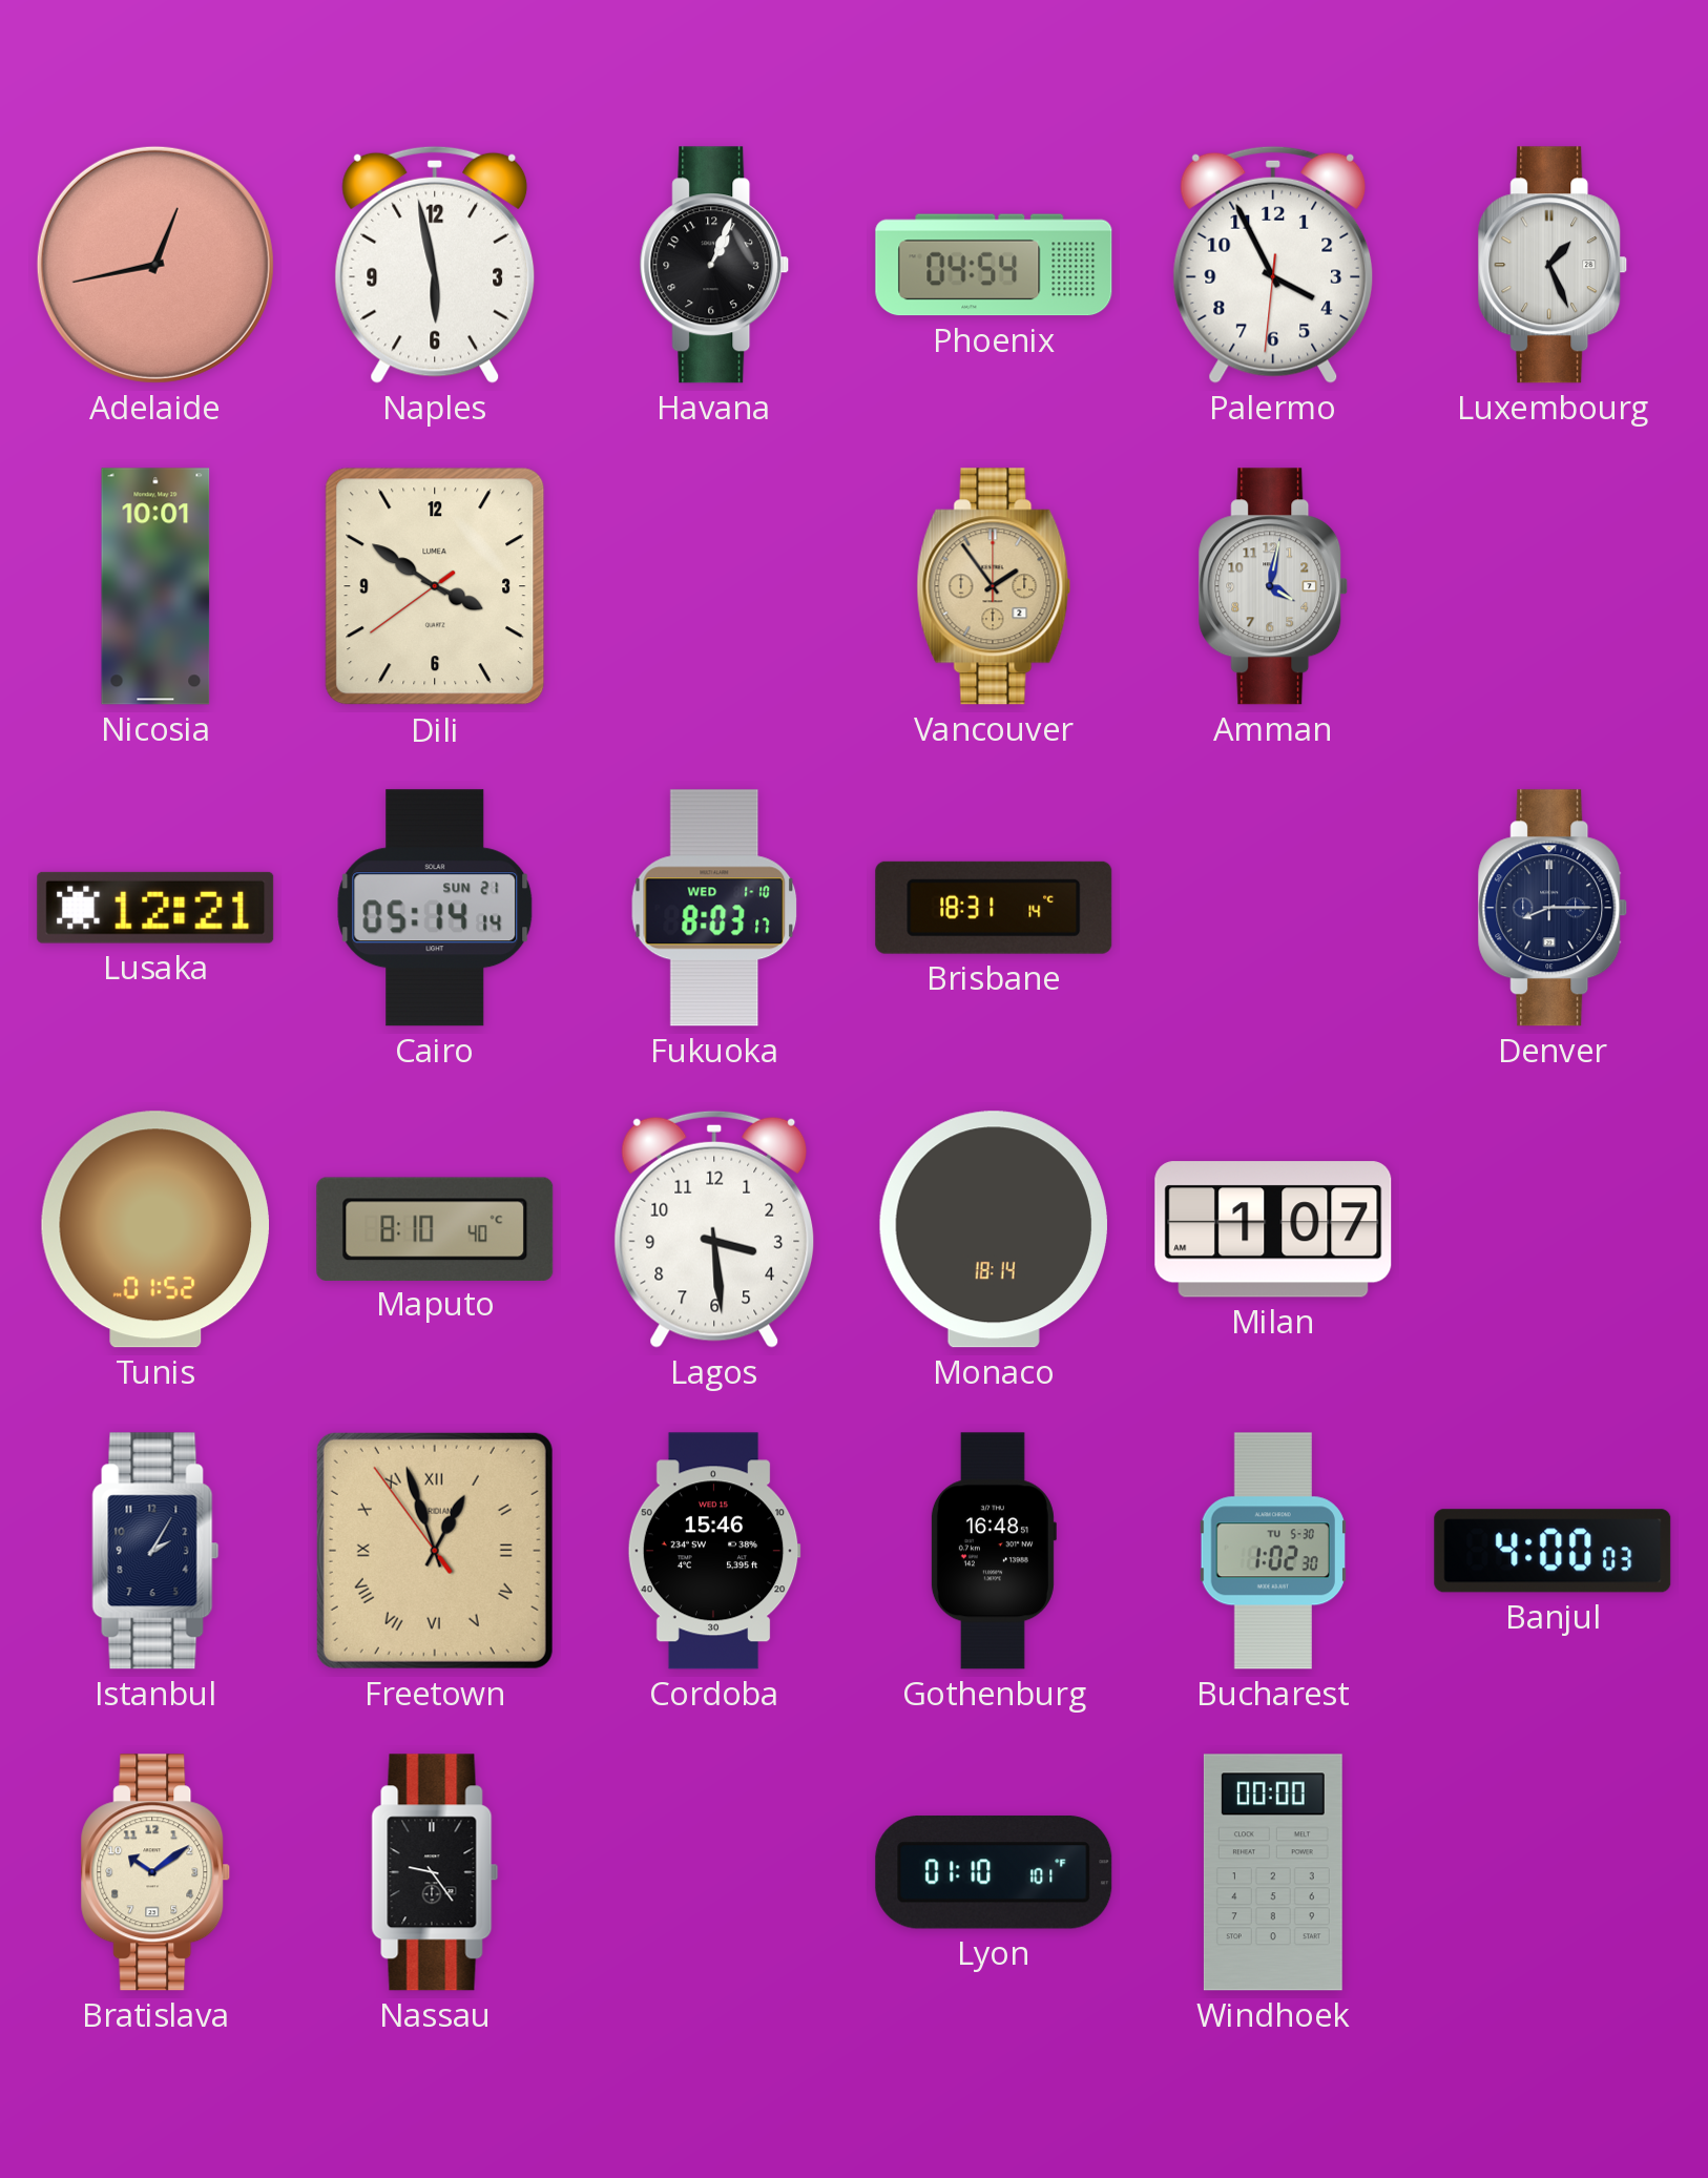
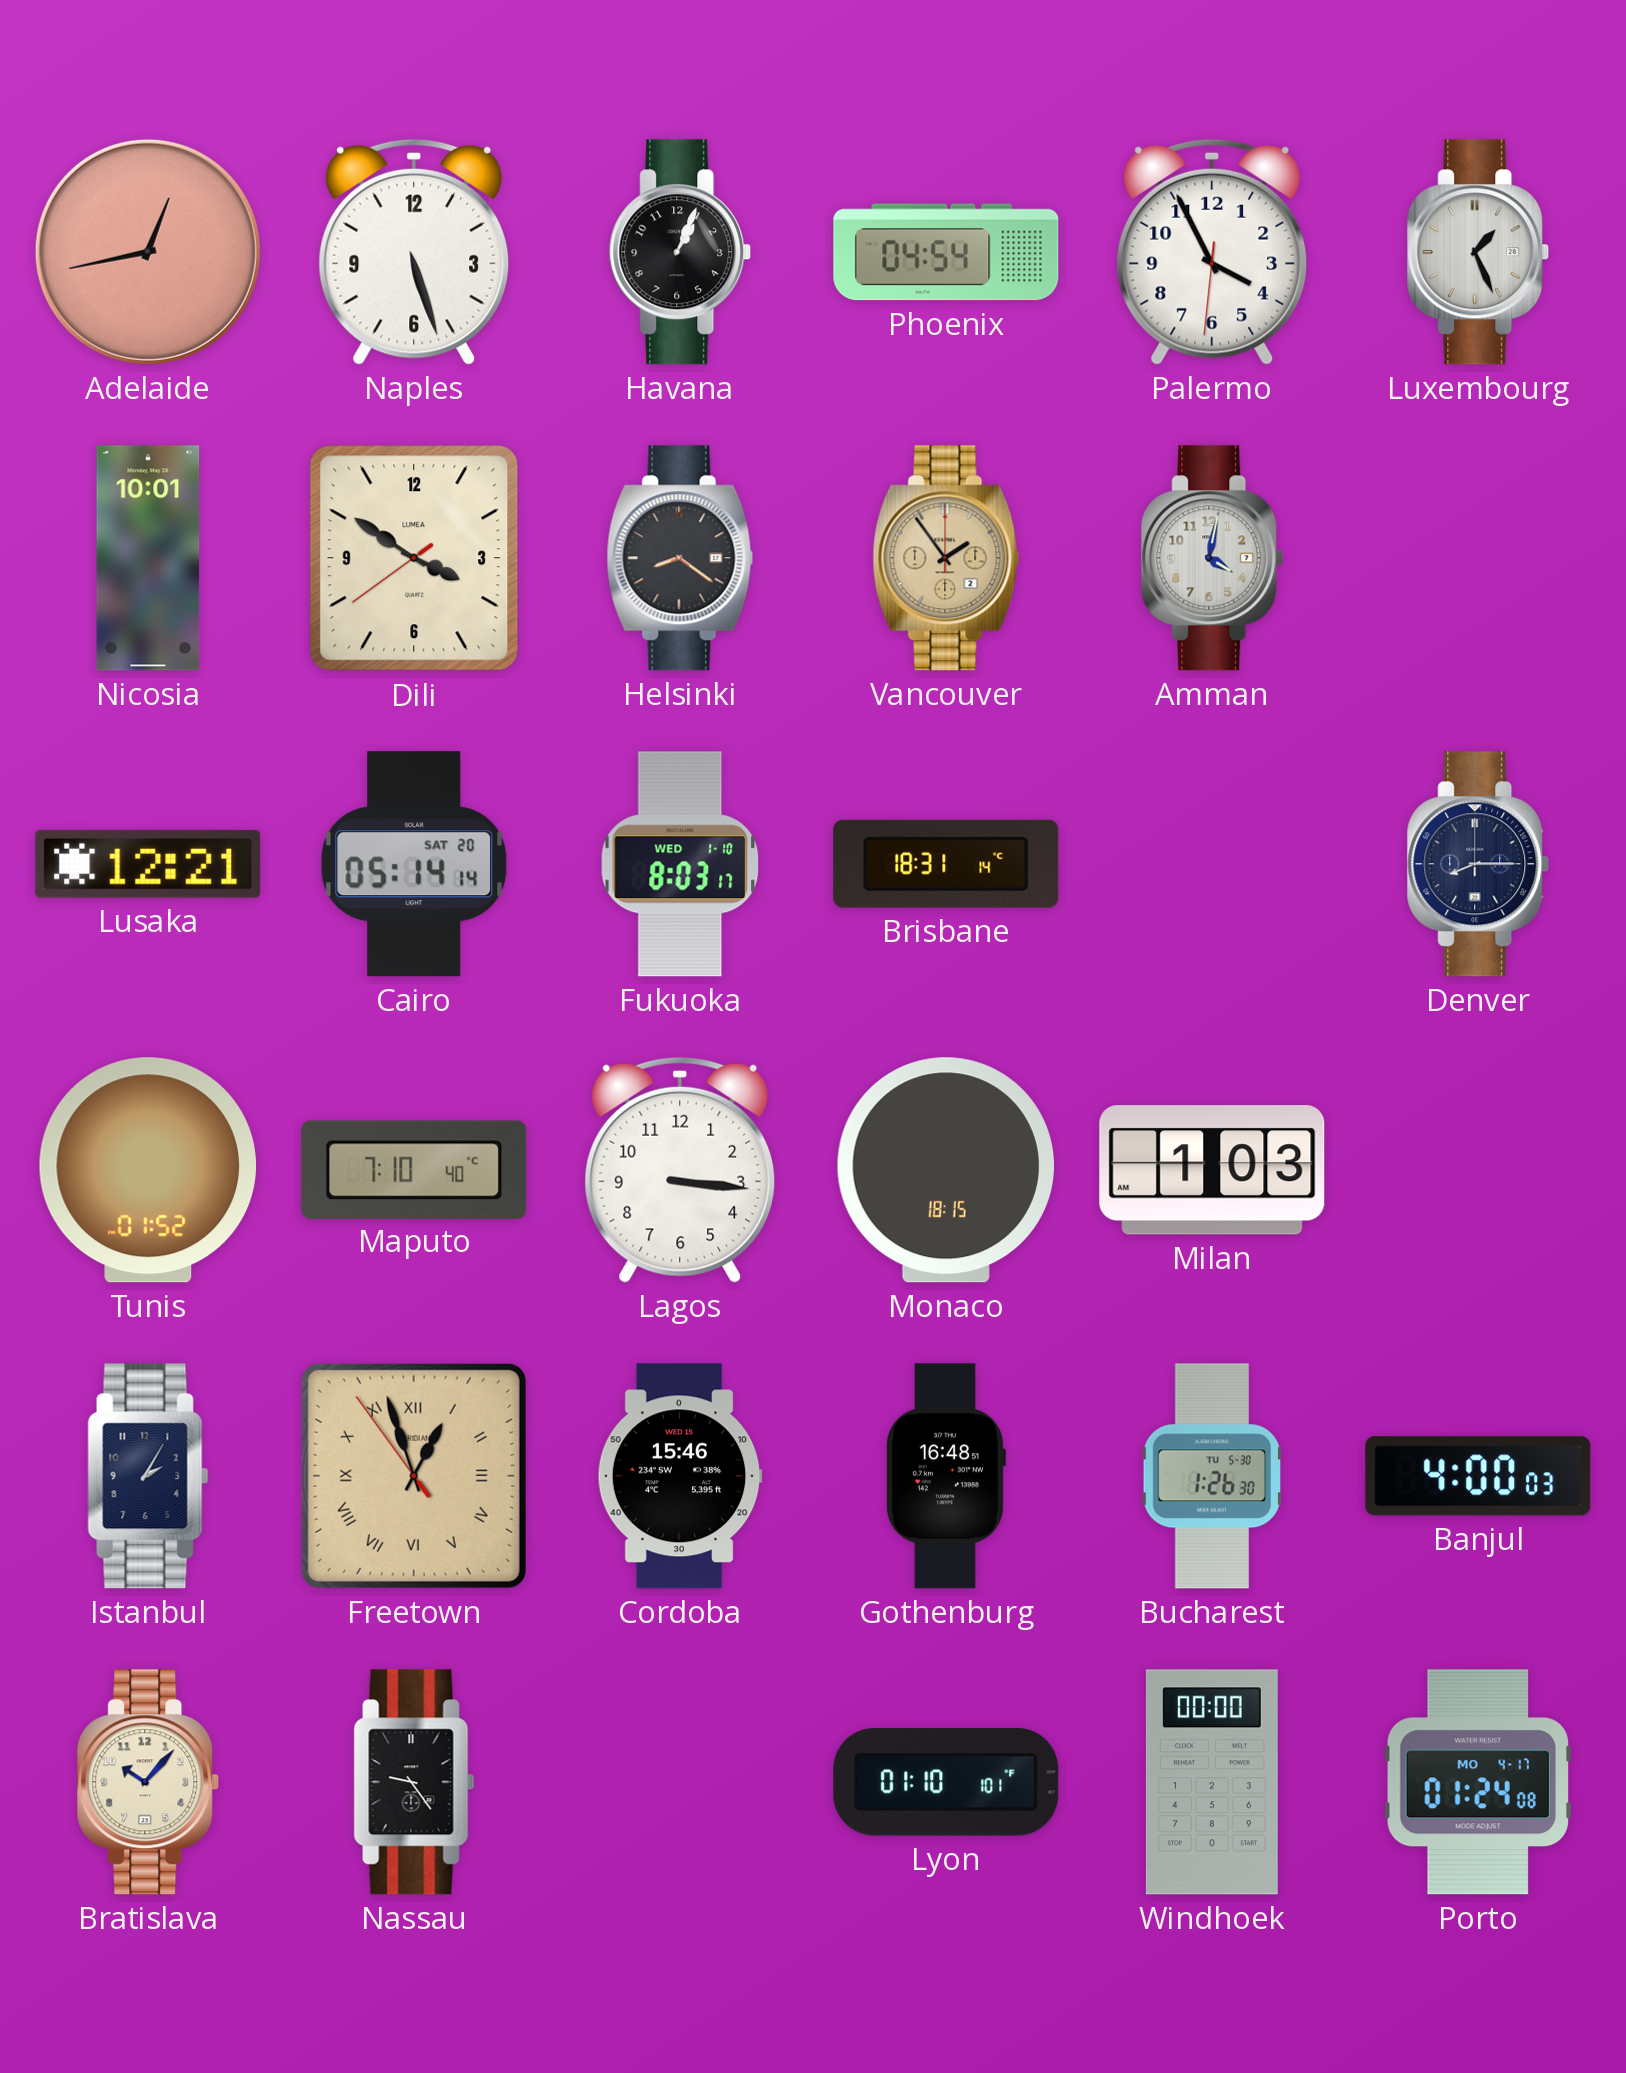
Naples: 5:58 -> 5:27 (414, 252)
Helsinki: none -> 8:21 (680, 558)
Cairo date: SUN 21 -> SAT 20 (414, 864)
Maputo: 8:10 -> 7:10 (414, 1169)
Lagos: 3:29 -> 3:16 (680, 1170)
Monaco: 18:14 -> 18:15 (946, 1170)
Milan: 1:07 -> 1:03 (1212, 1170)
Bucharest: 1:02 -> 1:26 (1212, 1476)
Bratislava: 10:09 -> 10:07 (148, 1782)
Porto: none -> 01:24 (1477, 1782)
